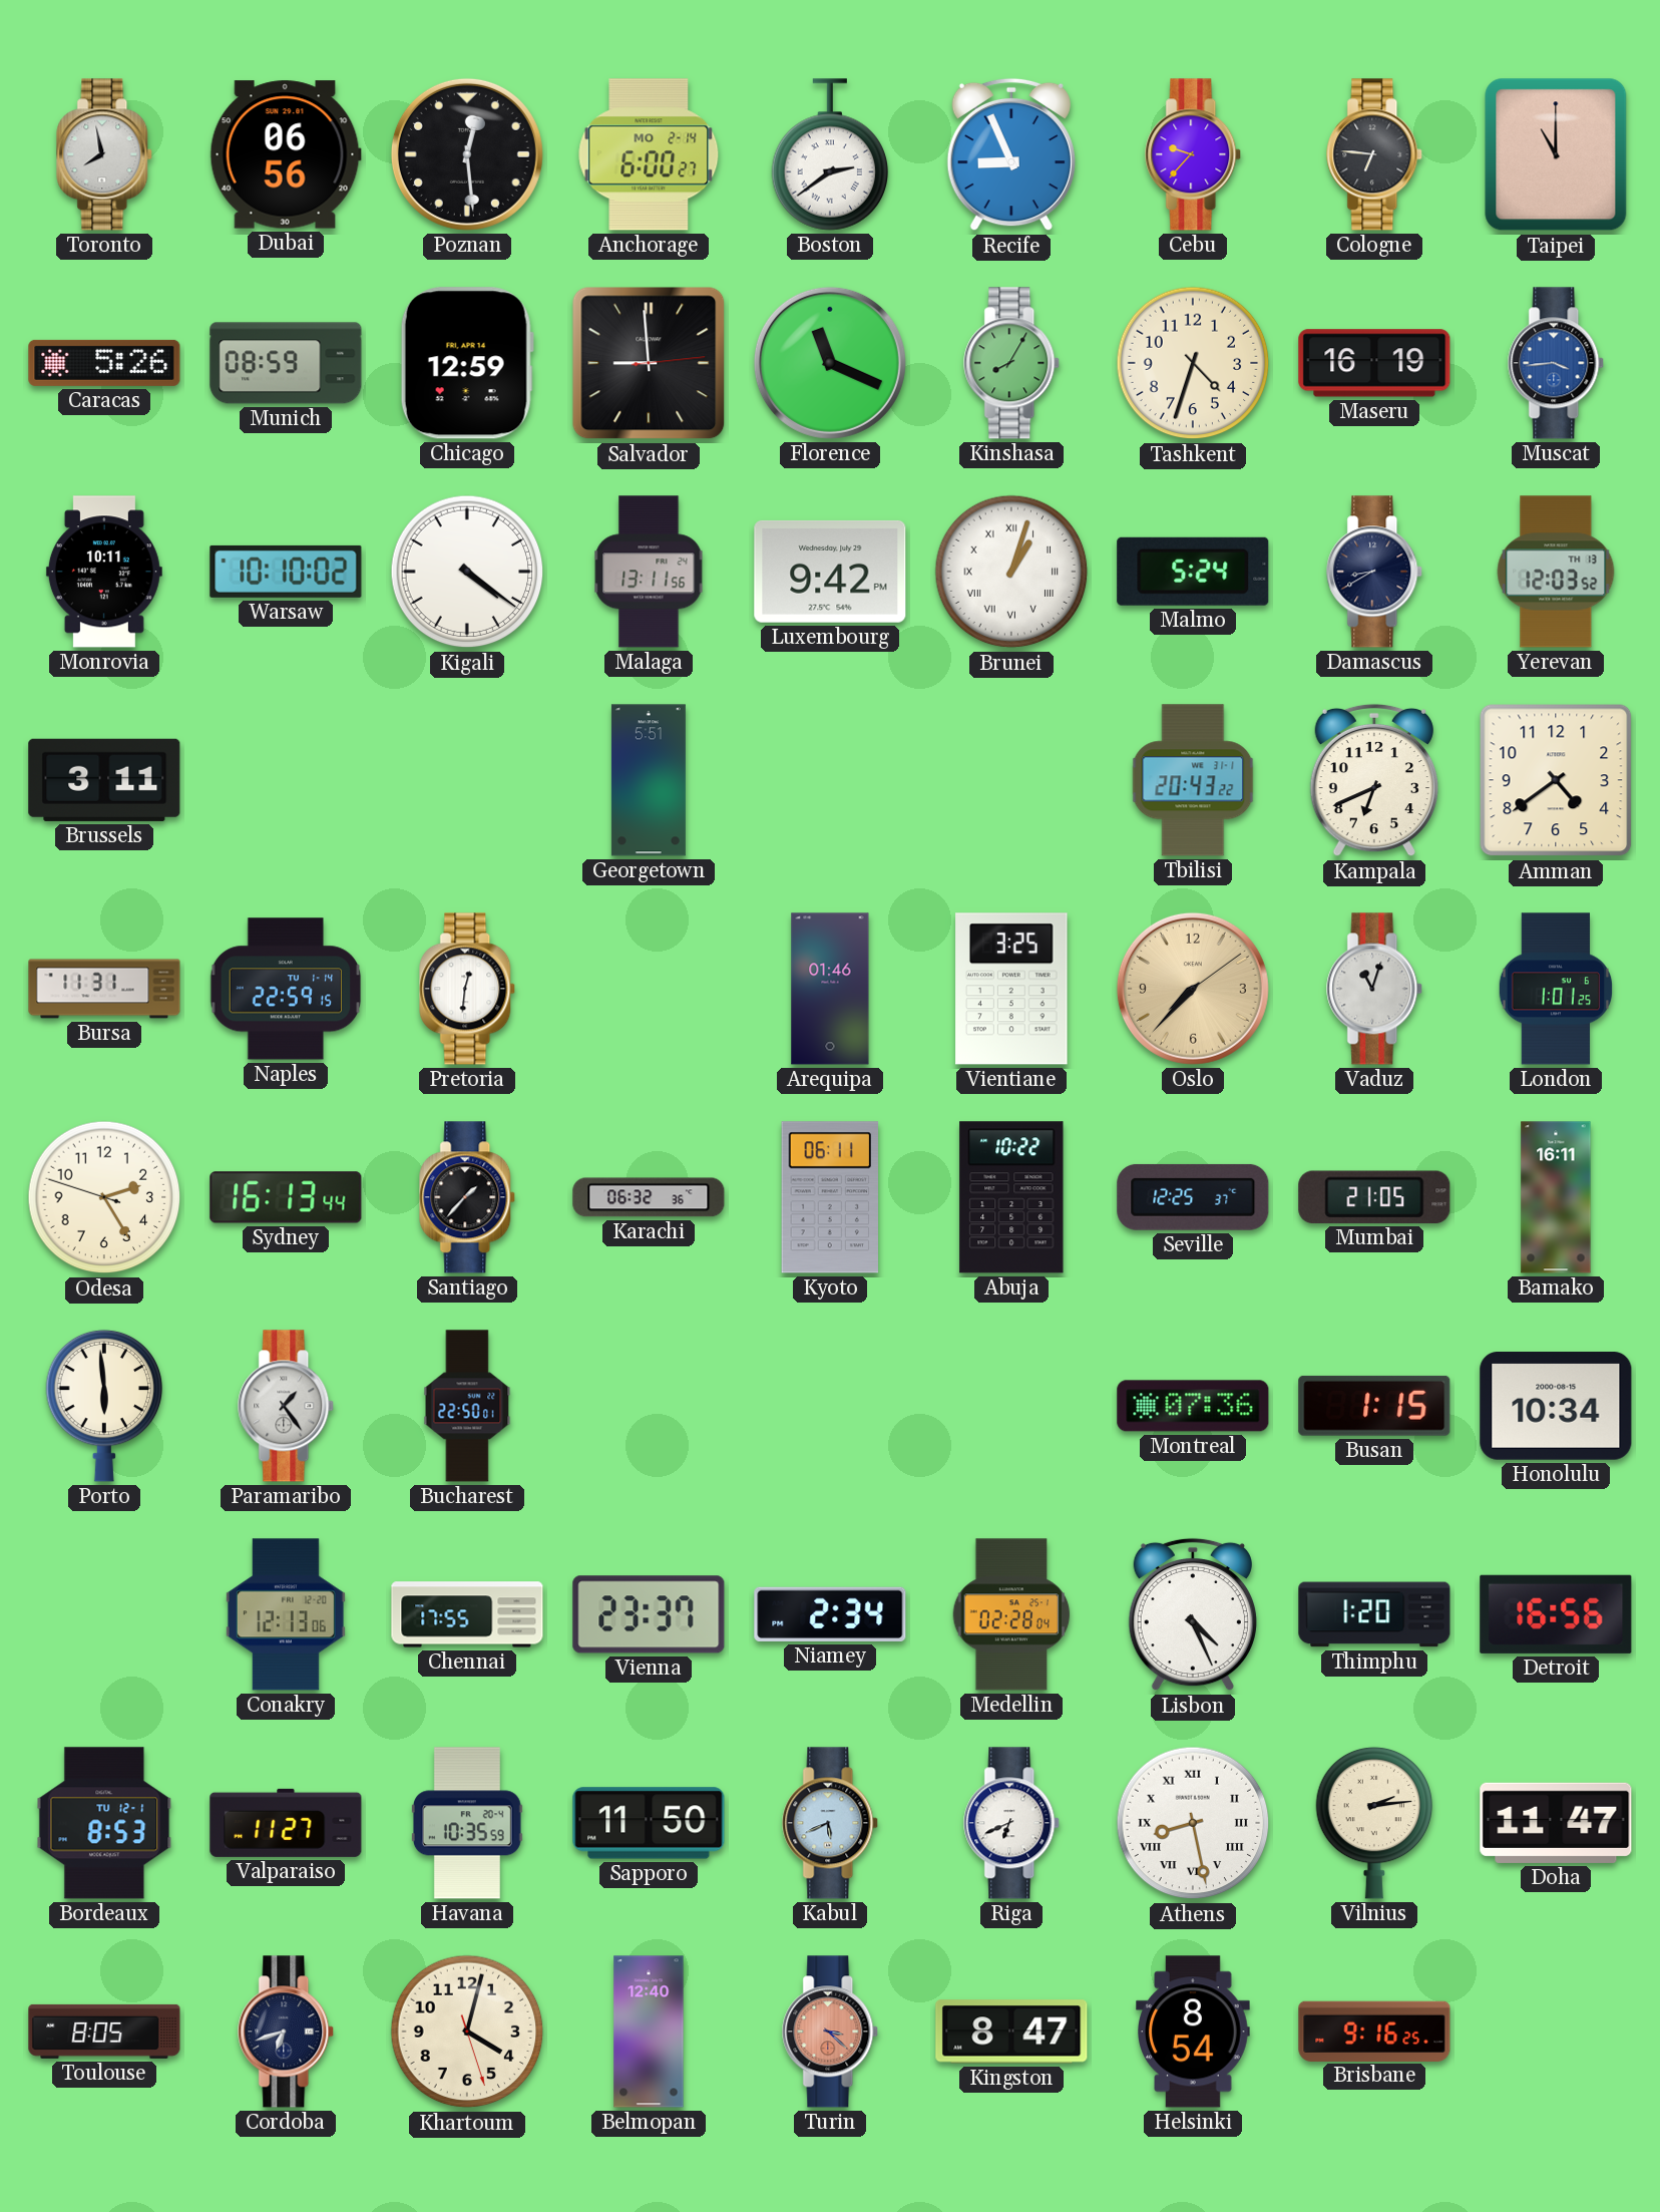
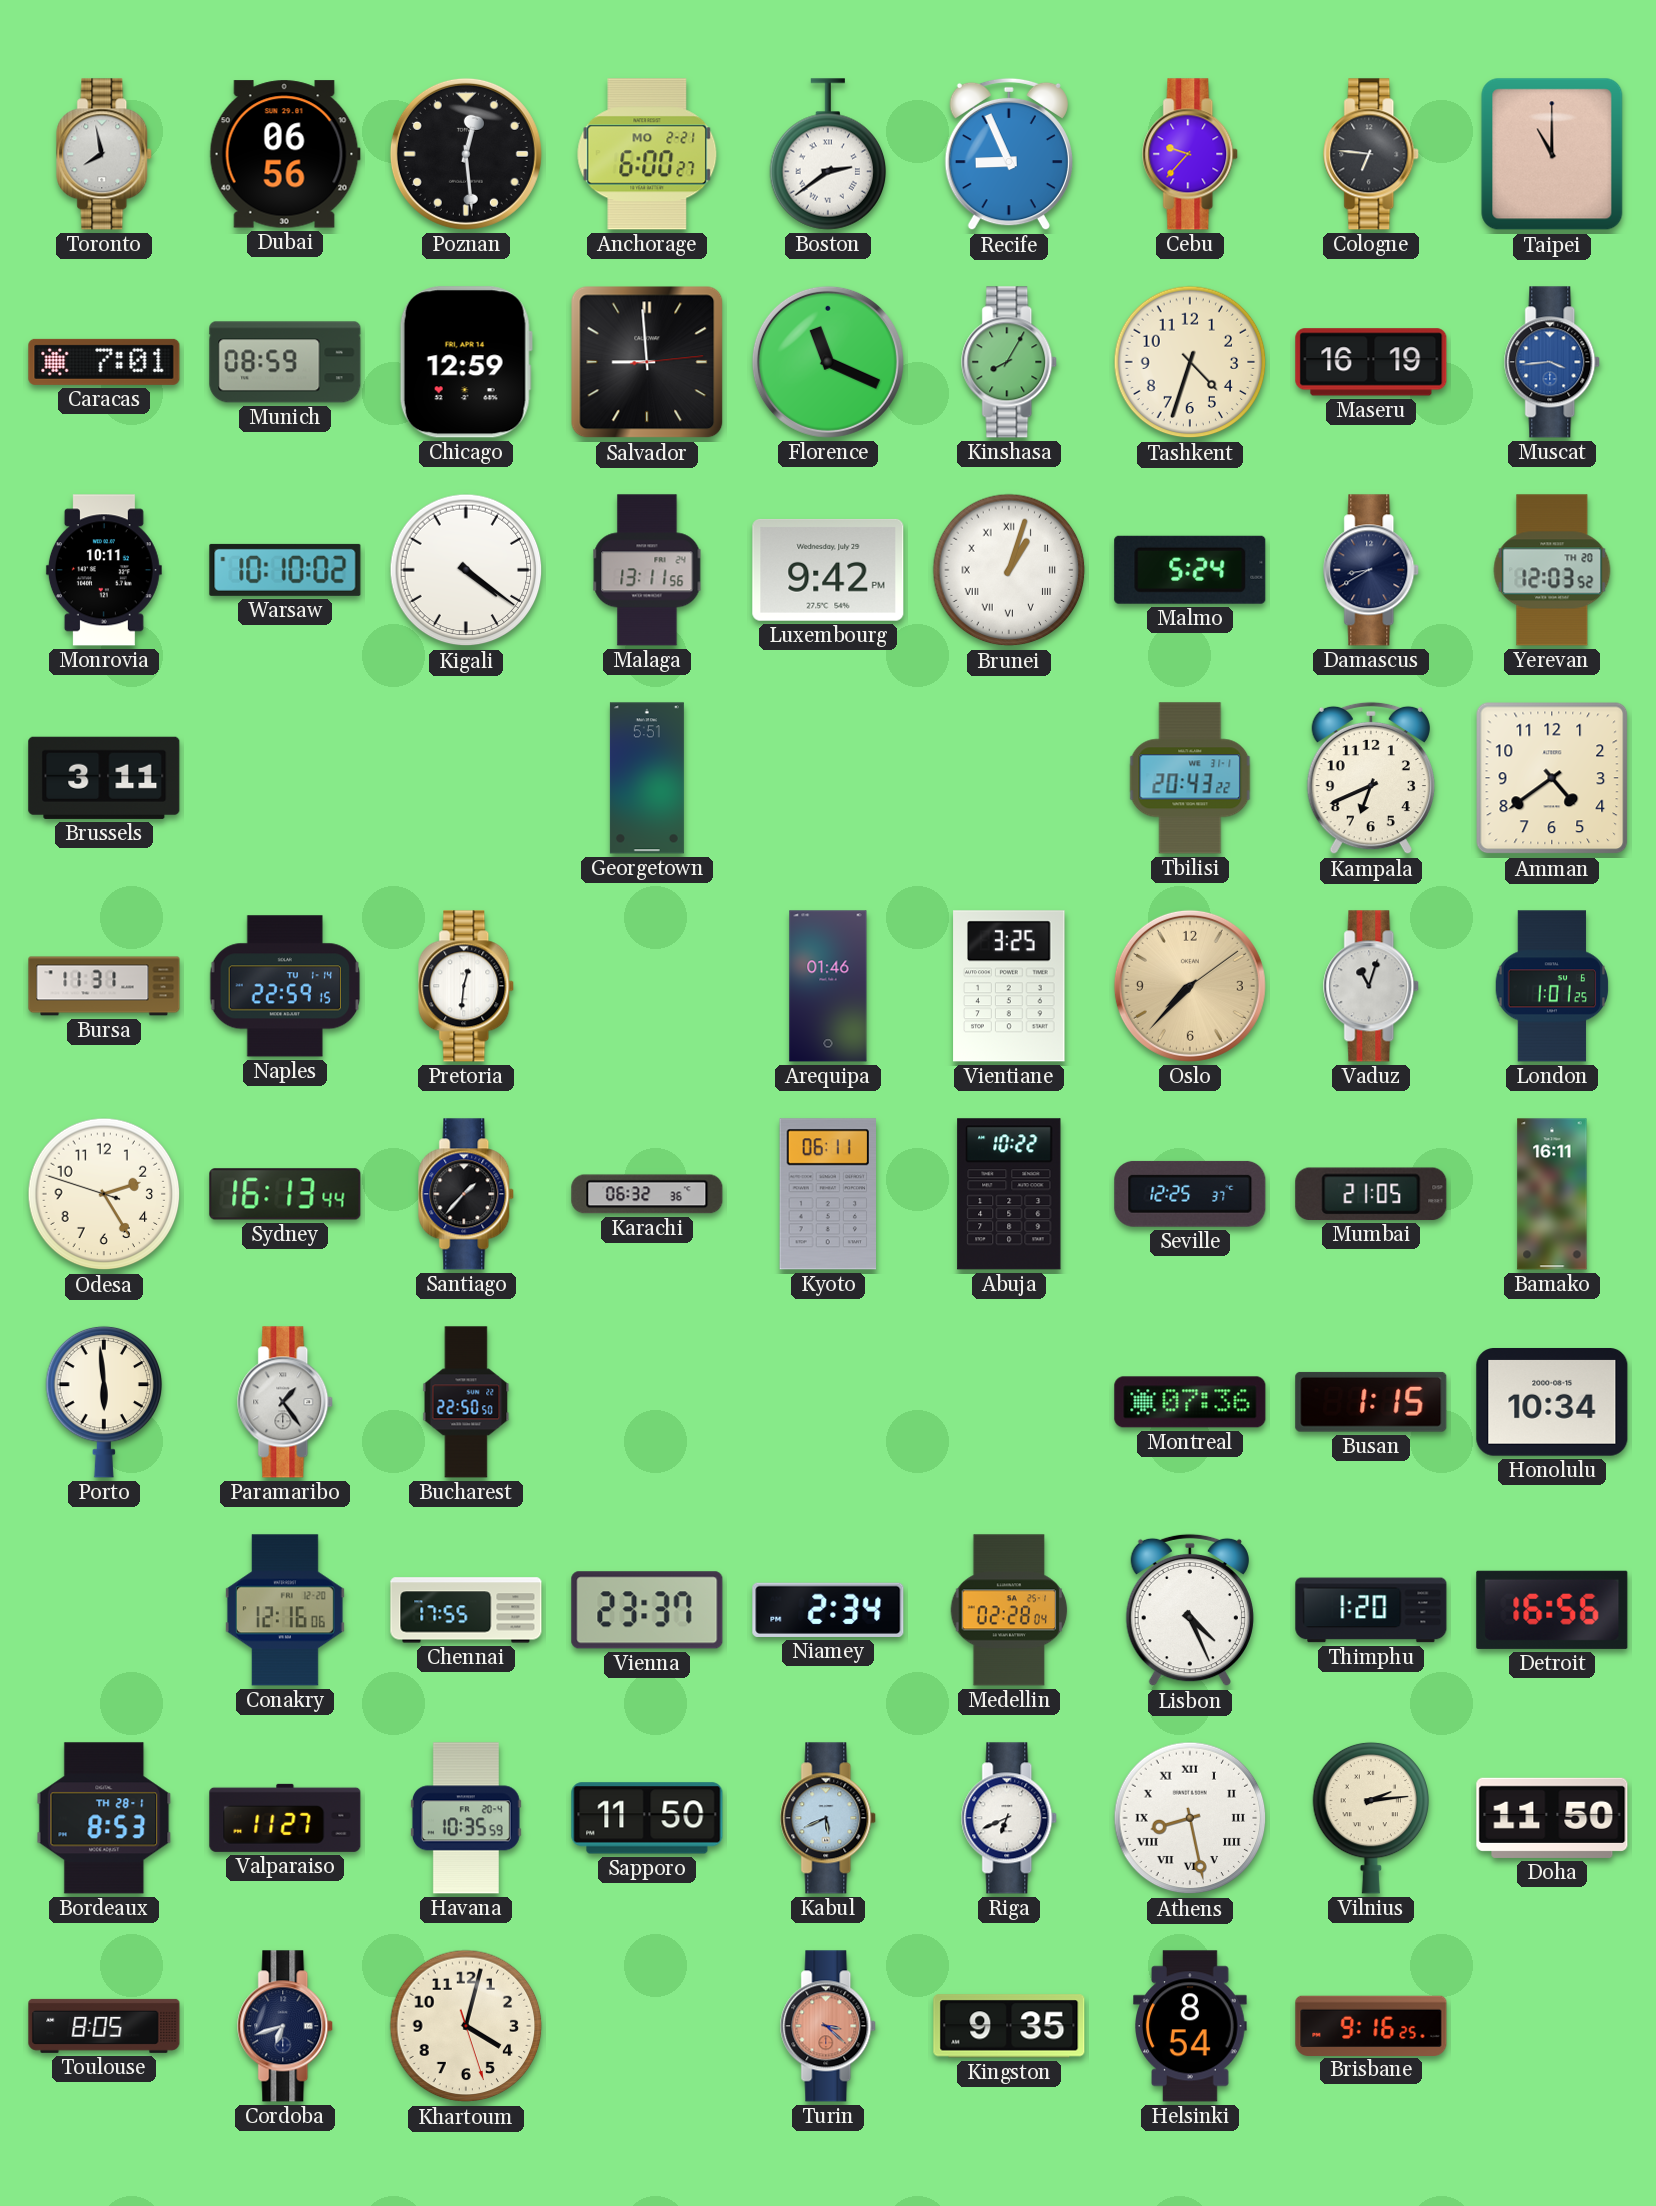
Anchorage date: MO 2-14 -> MO 2-21 (647, 154)
Caracas: 5:26 -> 7:01 (104, 362)
Yerevan date: TH 13 -> TH 20 (1552, 570)
Bucharest: 22:50:01 -> 22:50:50 (466, 1402)
Conakry: 12:13 -> 12:16 (285, 1610)
Bordeaux date: TU 12-1 -> TH 28-1 (104, 1818)
Doha: 11:47 -> 11:50 (1552, 1818)
Belmopan: 12:40 -> none (649, 2032)
Kingston: 8:47 -> 9:35 (1009, 2026)
